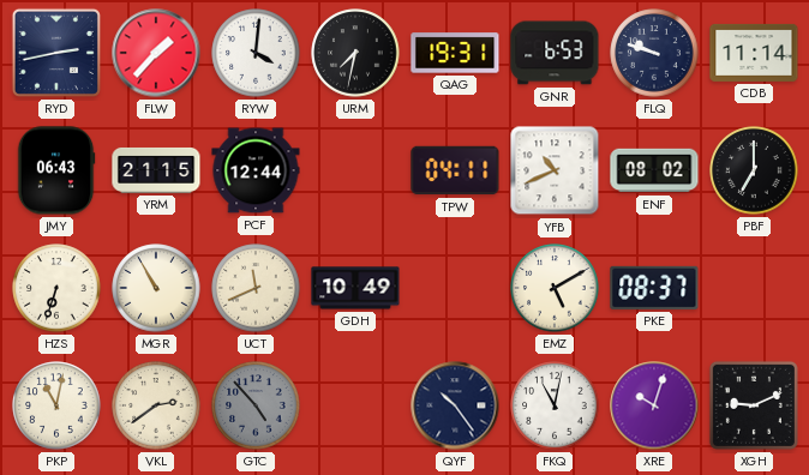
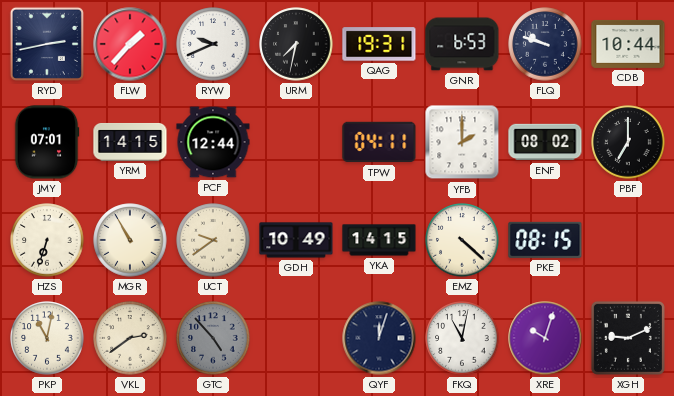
RYW: 4:01 -> 9:41 (213, 44)
CDB: 11:14 -> 10:44 (628, 44)
JMY: 06:43 -> 07:01 (47, 142)
YRM: 21:15 -> 14:15 (130, 142)
YFB: 10:41 -> 2:00 (462, 142)
UCT: 11:41 -> 9:39 (213, 240)
YKA: none -> 14:15 (379, 240)
EMZ: 5:10 -> 4:22 (462, 240)
PKE: 08:37 -> 08:15 (545, 240)
QYF: 10:24 -> 12:03 (379, 338)
